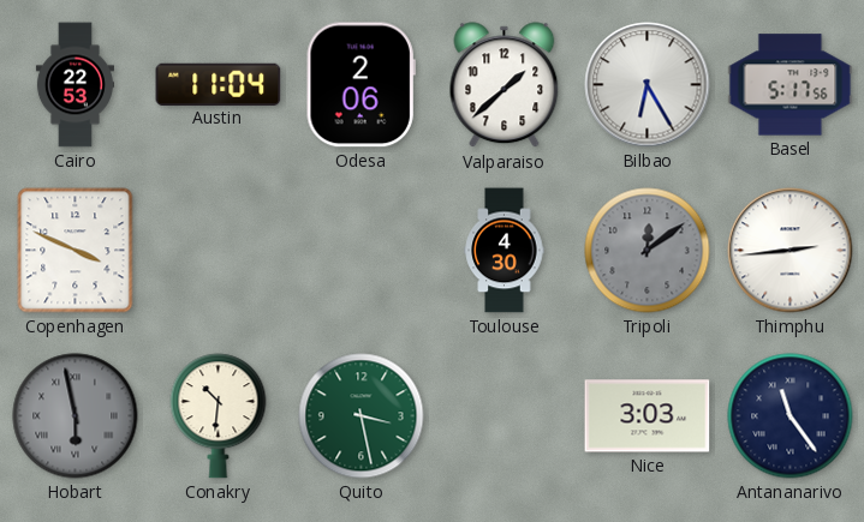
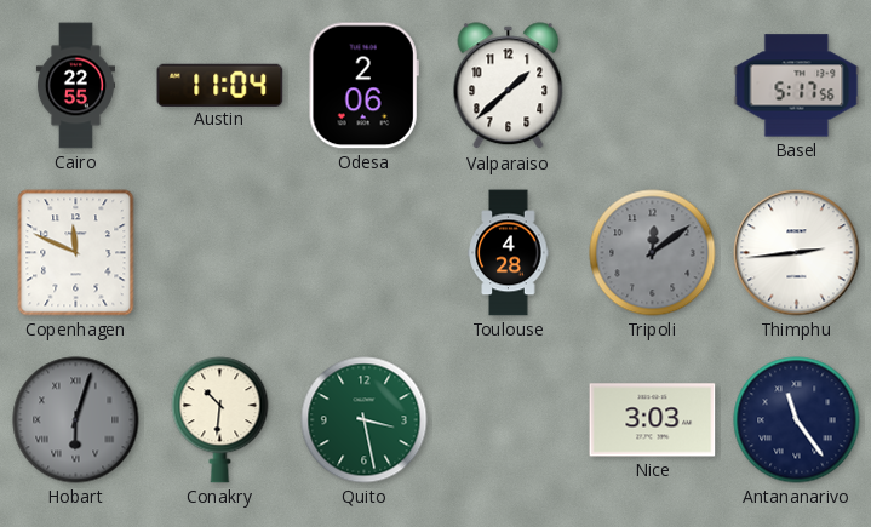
Cairo: 22:53 -> 22:55 (75, 86)
Bilbao: 6:25 -> none (648, 85)
Copenhagen: 3:49 -> 11:49 (76, 253)
Toulouse: 4:30 -> 4:28 (509, 253)
Hobart: 5:58 -> 6:03 (76, 420)
